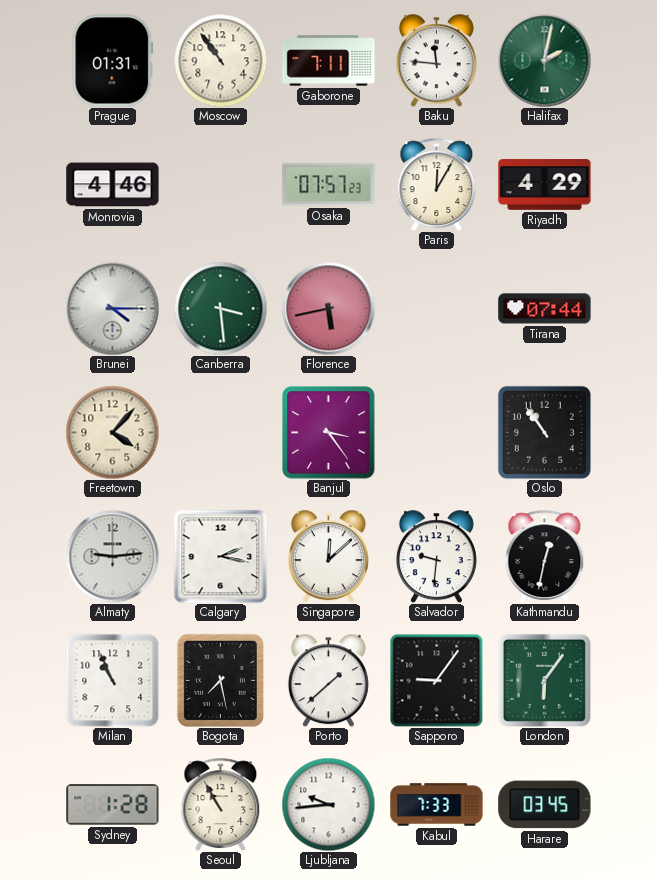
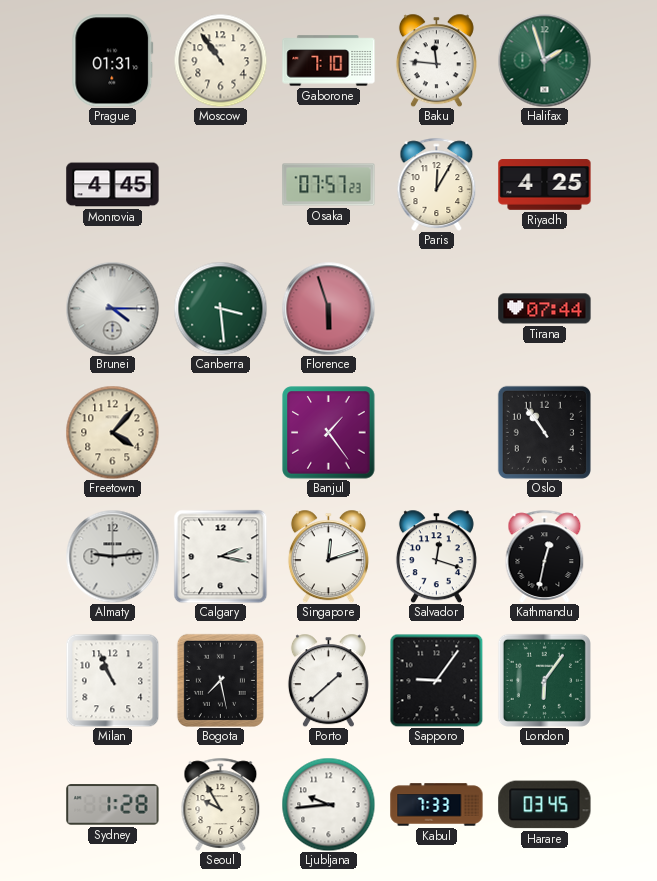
Gaborone: 7:11 -> 7:10 (329, 61)
Halifax: 2:02 -> 1:57 (544, 60)
Monrovia: 4:46 -> 4:45 (113, 185)
Riyadh: 4:29 -> 4:25 (545, 185)
Florence: 5:43 -> 5:57 (328, 308)
Banjul: 3:24 -> 1:24 (329, 433)
Singapore: 12:08 -> 12:12 (328, 556)
Salvador: 9:31 -> 12:18 (436, 556)
Seoul: 10:55 -> 9:55 (221, 804)
